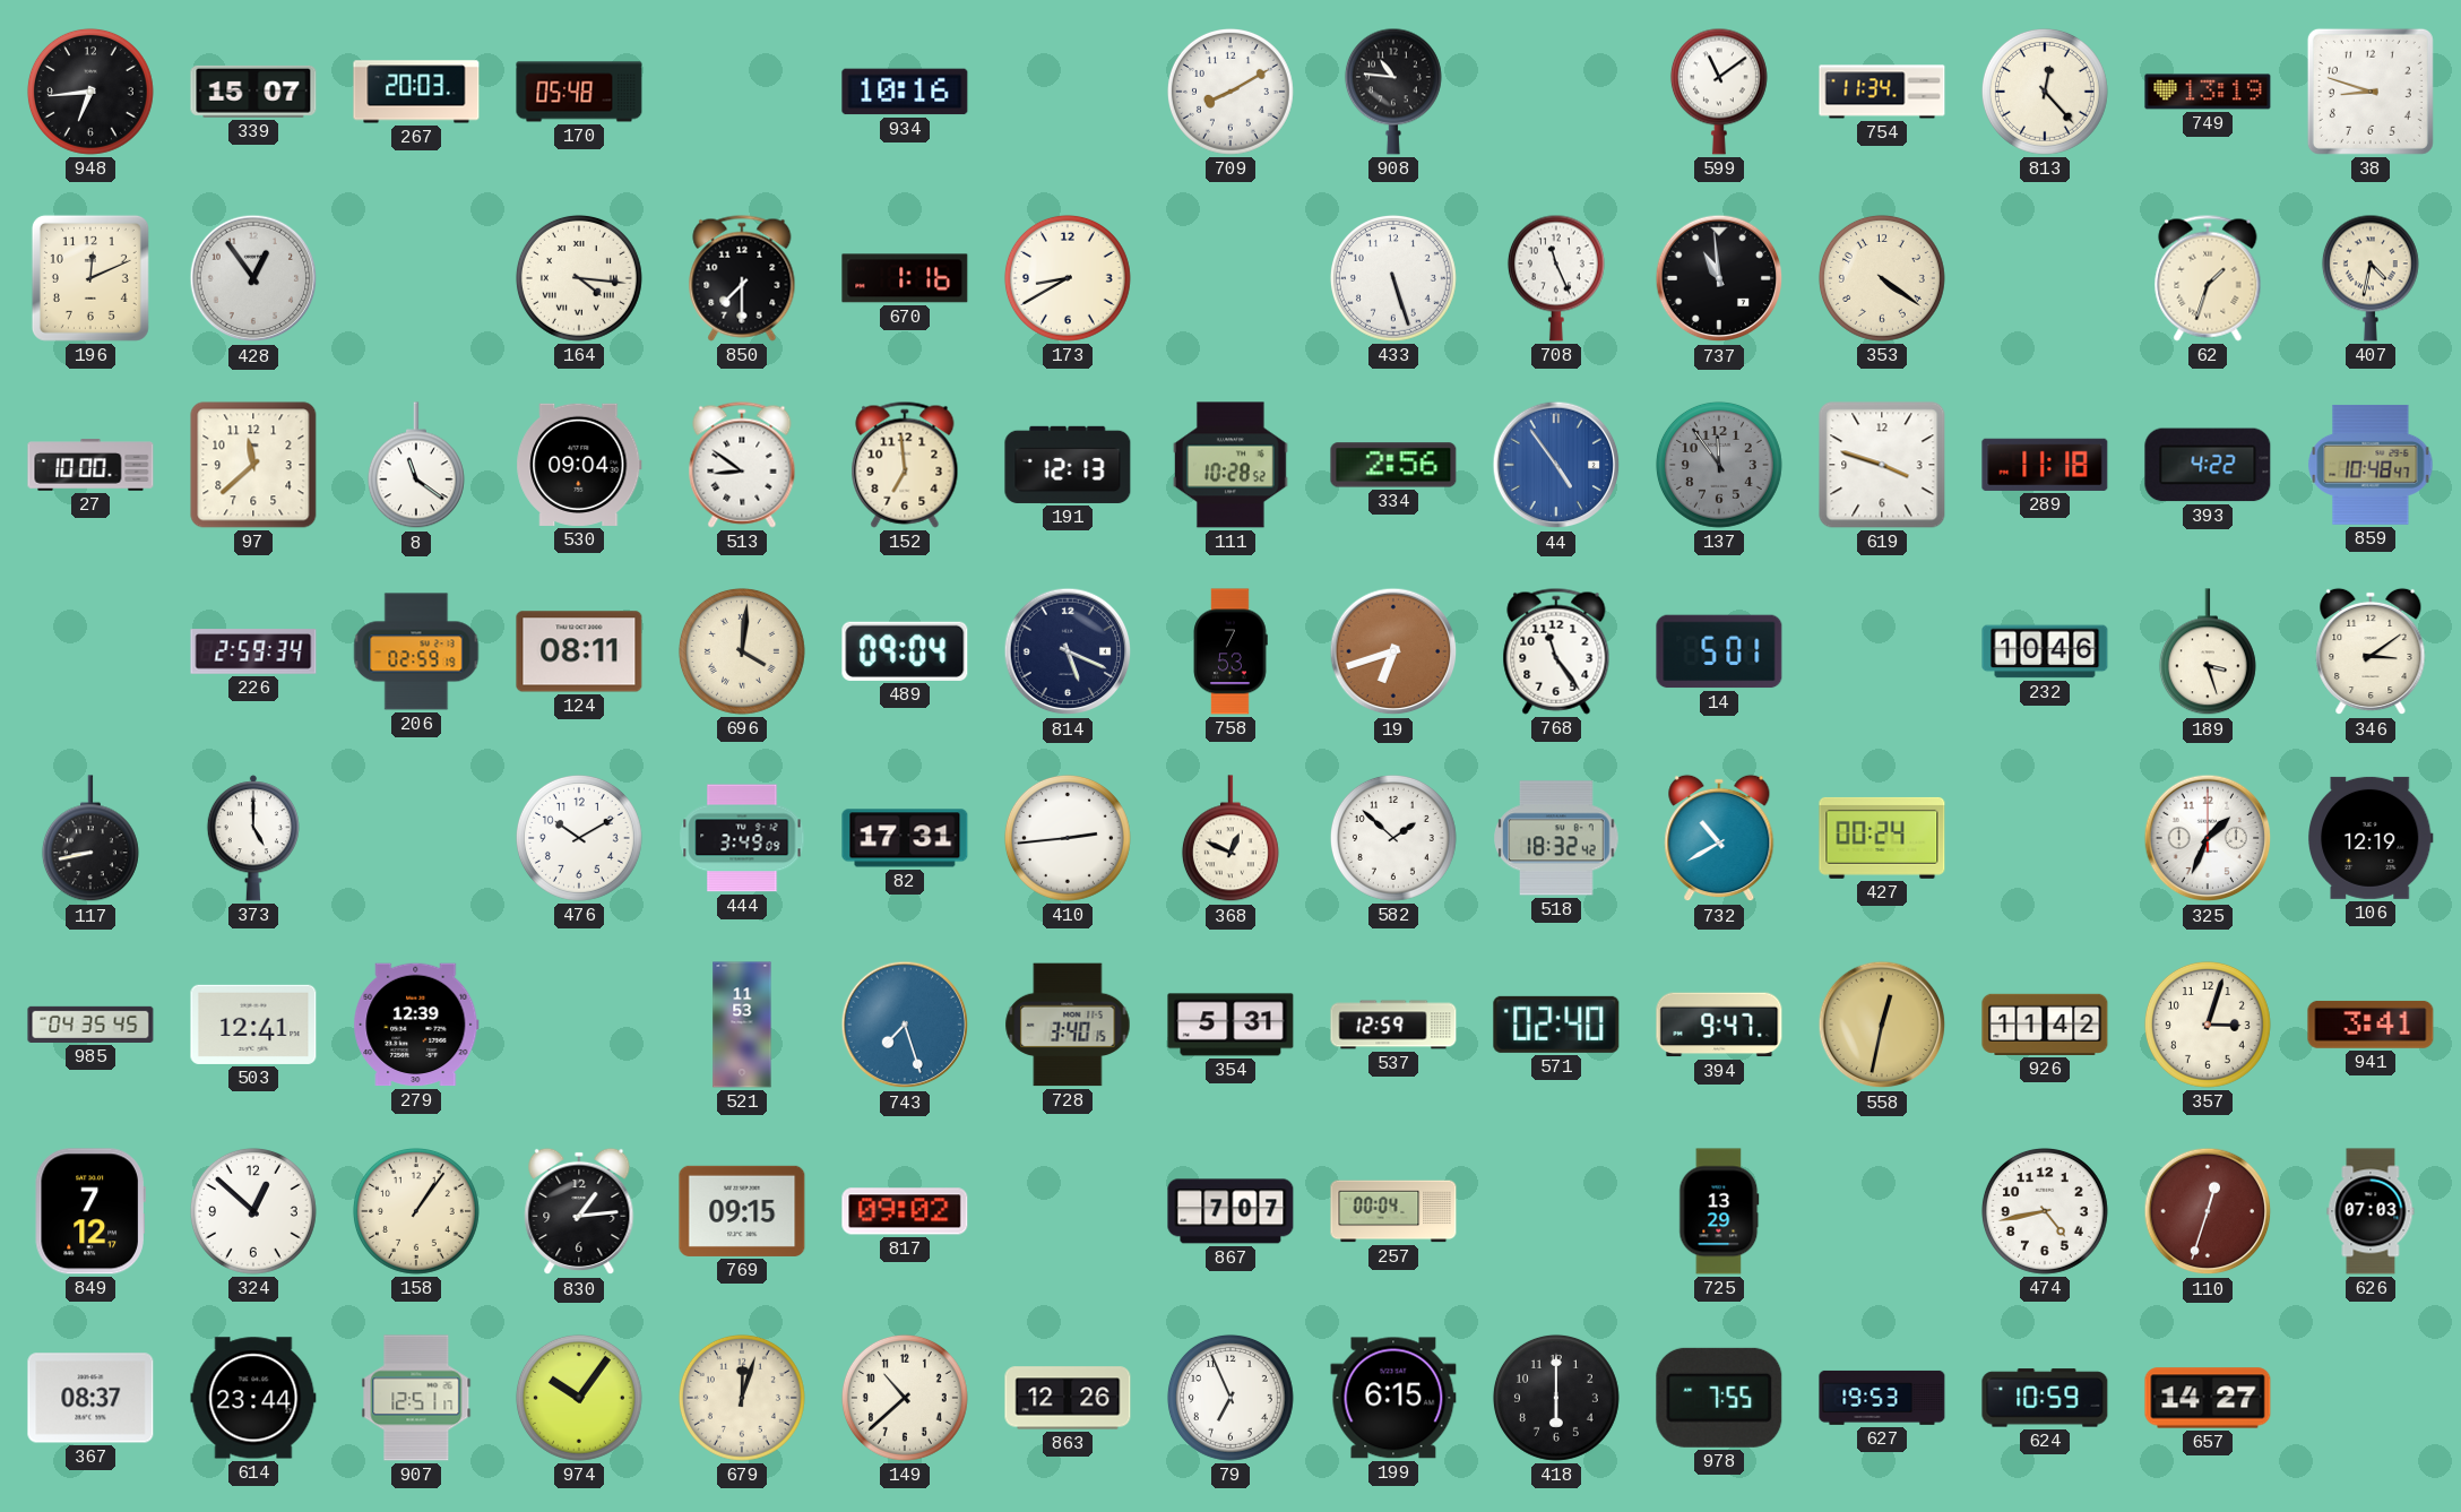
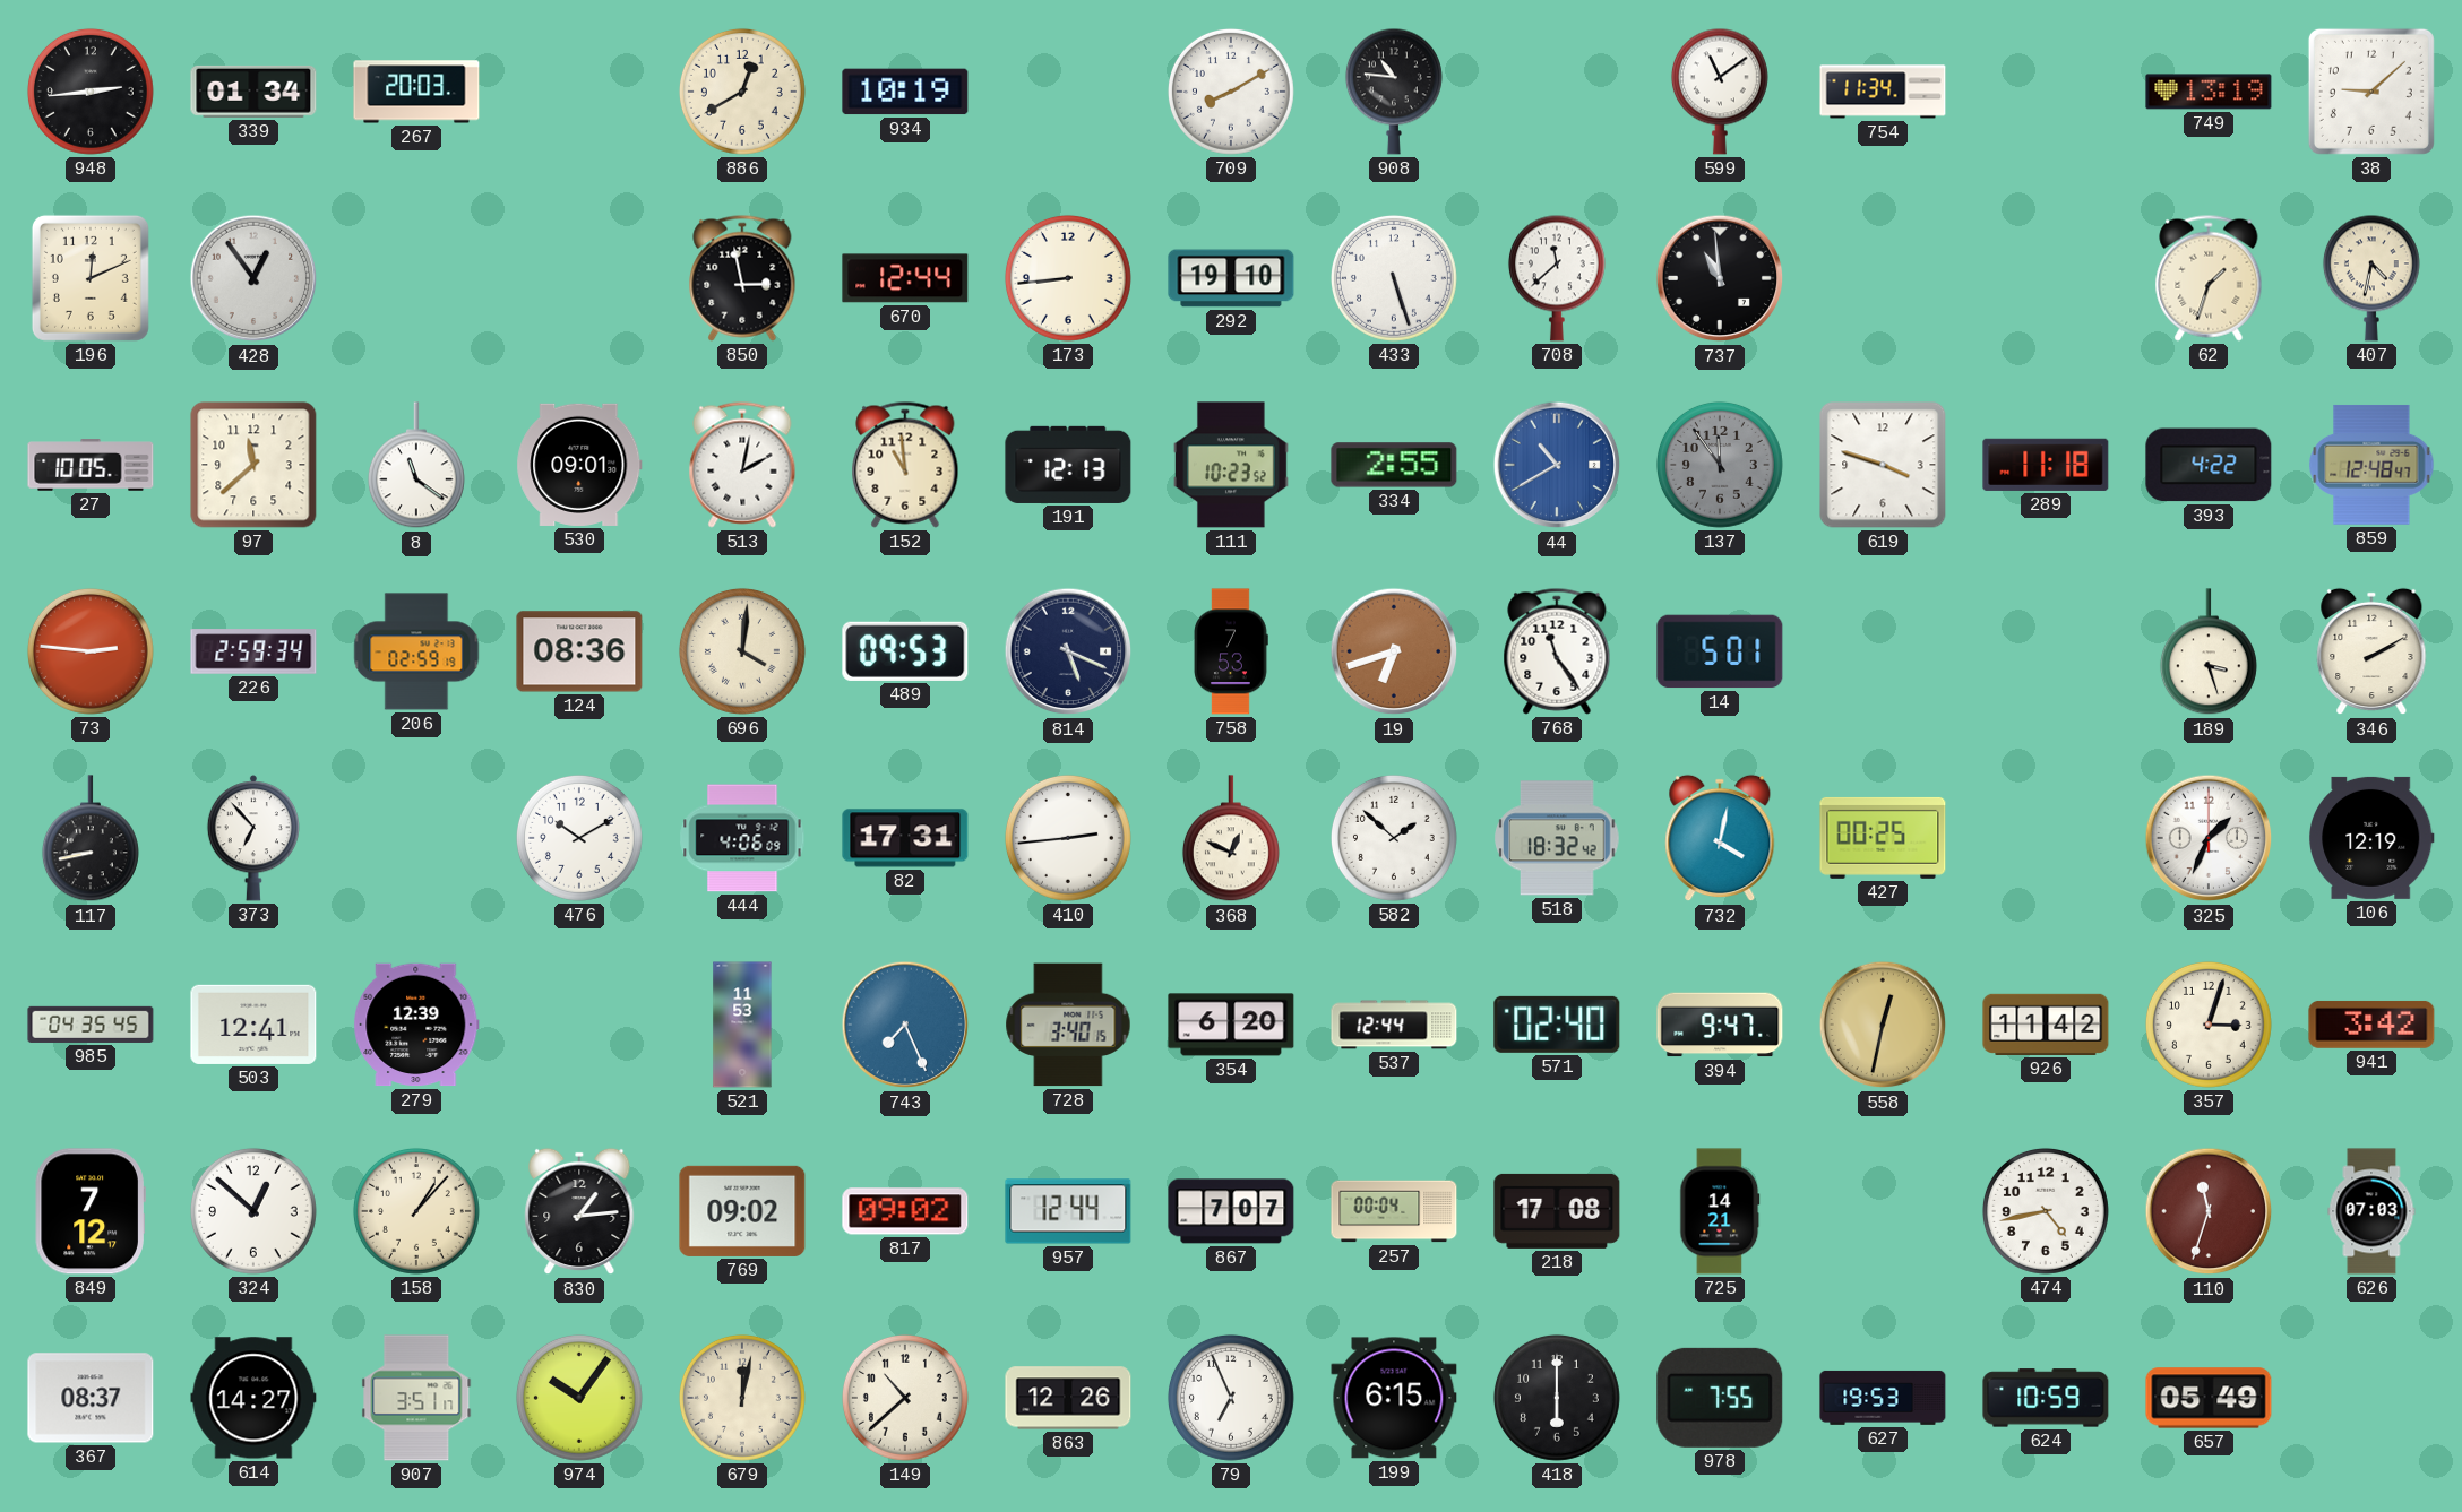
948: 6:44 -> 2:44 (91, 92)
339: 15:07 -> 01:34 (253, 92)
170: 05:48 -> none (579, 92)
886: none -> 12:40 (742, 92)
934: 10:16 -> 10:19 (905, 92)
813: 12:23 -> none (2045, 92)
38: 8:48 -> 9:08 (2371, 92)
164: 4:16 -> none (579, 278)
850: 7:30 -> 2:58 (742, 278)
670: 1:16 -> 12:44 (905, 278)
173: 8:40 -> 8:44 (1068, 278)
292: none -> 19:10 (1231, 278)
708: 11:26 -> 11:38 (1557, 278)
353: 4:21 -> none (1882, 278)
27: 10:00 -> 10:05 (91, 465)
530: 09:04 -> 09:01 (579, 465)
513: 8:51 -> 2:02 (742, 465)
152: 6:59 -> 10:59 (905, 465)
111: 10:28 -> 10:23 (1231, 465)
334: 2:56 -> 2:55 (1394, 465)
44: 4:54 -> 10:40 (1557, 465)
859: 10:48 -> 12:48 (2371, 465)
73: none -> 2:46 (91, 651)
124: 08:11 -> 08:36 (579, 651)
489: 09:04 -> 09:53 (905, 651)
232: 10:46 -> none (2045, 651)
346: 3:09 -> 2:10 (2371, 651)
373: 5:00 -> 6:53 (252, 838)
444: 3:49 -> 4:06 (742, 838)
732: 10:40 -> 4:02 (1720, 838)
427: 00:24 -> 00:25 (1883, 838)
743: 7:27 -> 7:26 (905, 1025)
354: 5:31 -> 6:20 (1231, 1025)
537: 12:59 -> 12:44 (1394, 1025)
941: 3:41 -> 3:42 (2371, 1025)
158: 1:06 -> 1:07 (416, 1211)
769: 09:15 -> 09:02 (742, 1211)
957: none -> 12:44 (1068, 1211)
218: none -> 17:08 (1557, 1211)
725: 13:29 -> 14:21 (1720, 1211)
110: 12:33 -> 11:33 (2209, 1211)
614: 23:44 -> 14:27 (253, 1398)
907: 12:51 -> 3:51 (416, 1398)
679: 12:03 -> 12:02 (742, 1398)
657: 14:27 -> 05:49 (2209, 1398)
